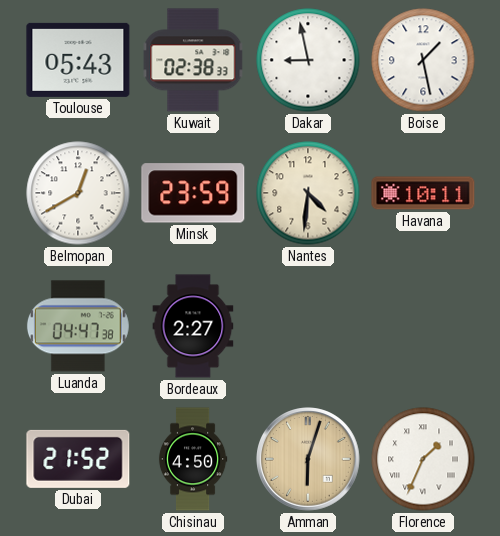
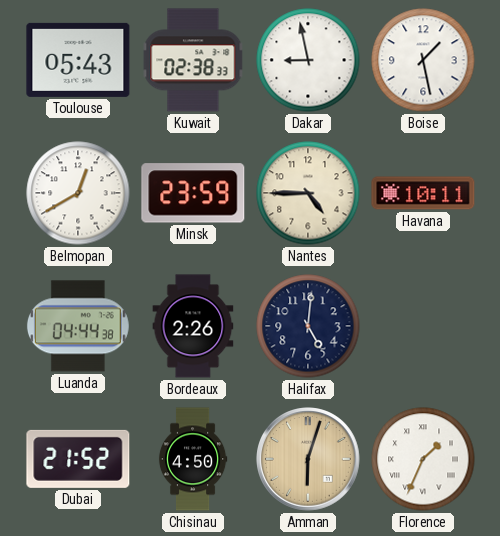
Nantes: 4:31 -> 4:45 (308, 193)
Luanda: 04:47 -> 04:44 (78, 326)
Bordeaux: 2:27 -> 2:26 (193, 326)
Halifax: none -> 5:01 (308, 326)
